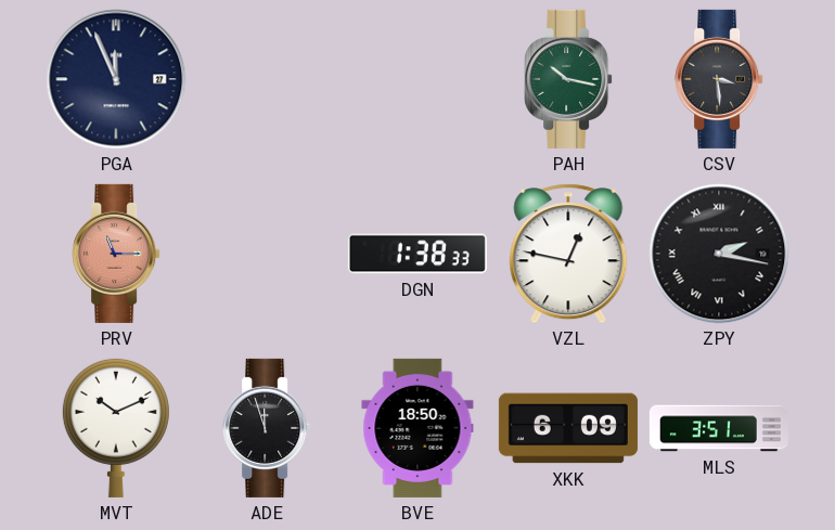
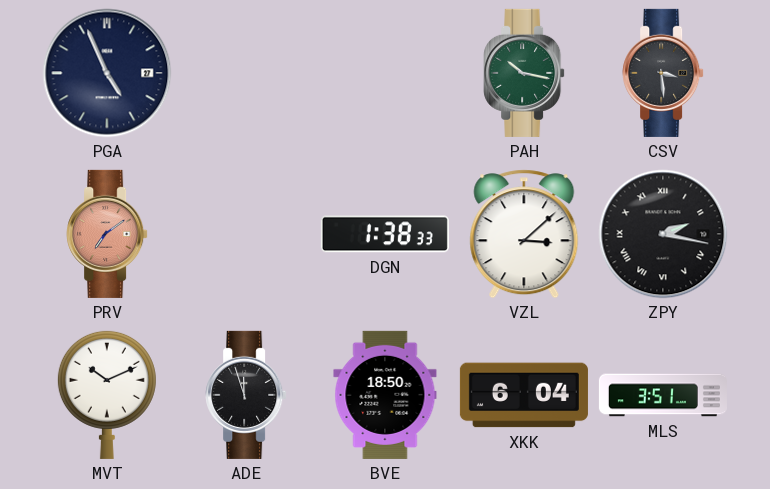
PGA: 11:56 -> 4:56 (107, 73)
PRV: 11:15 -> 7:09 (107, 234)
VZL: 12:47 -> 3:08 (524, 234)
XKK: 6:09 -> 6:04 (524, 395)
